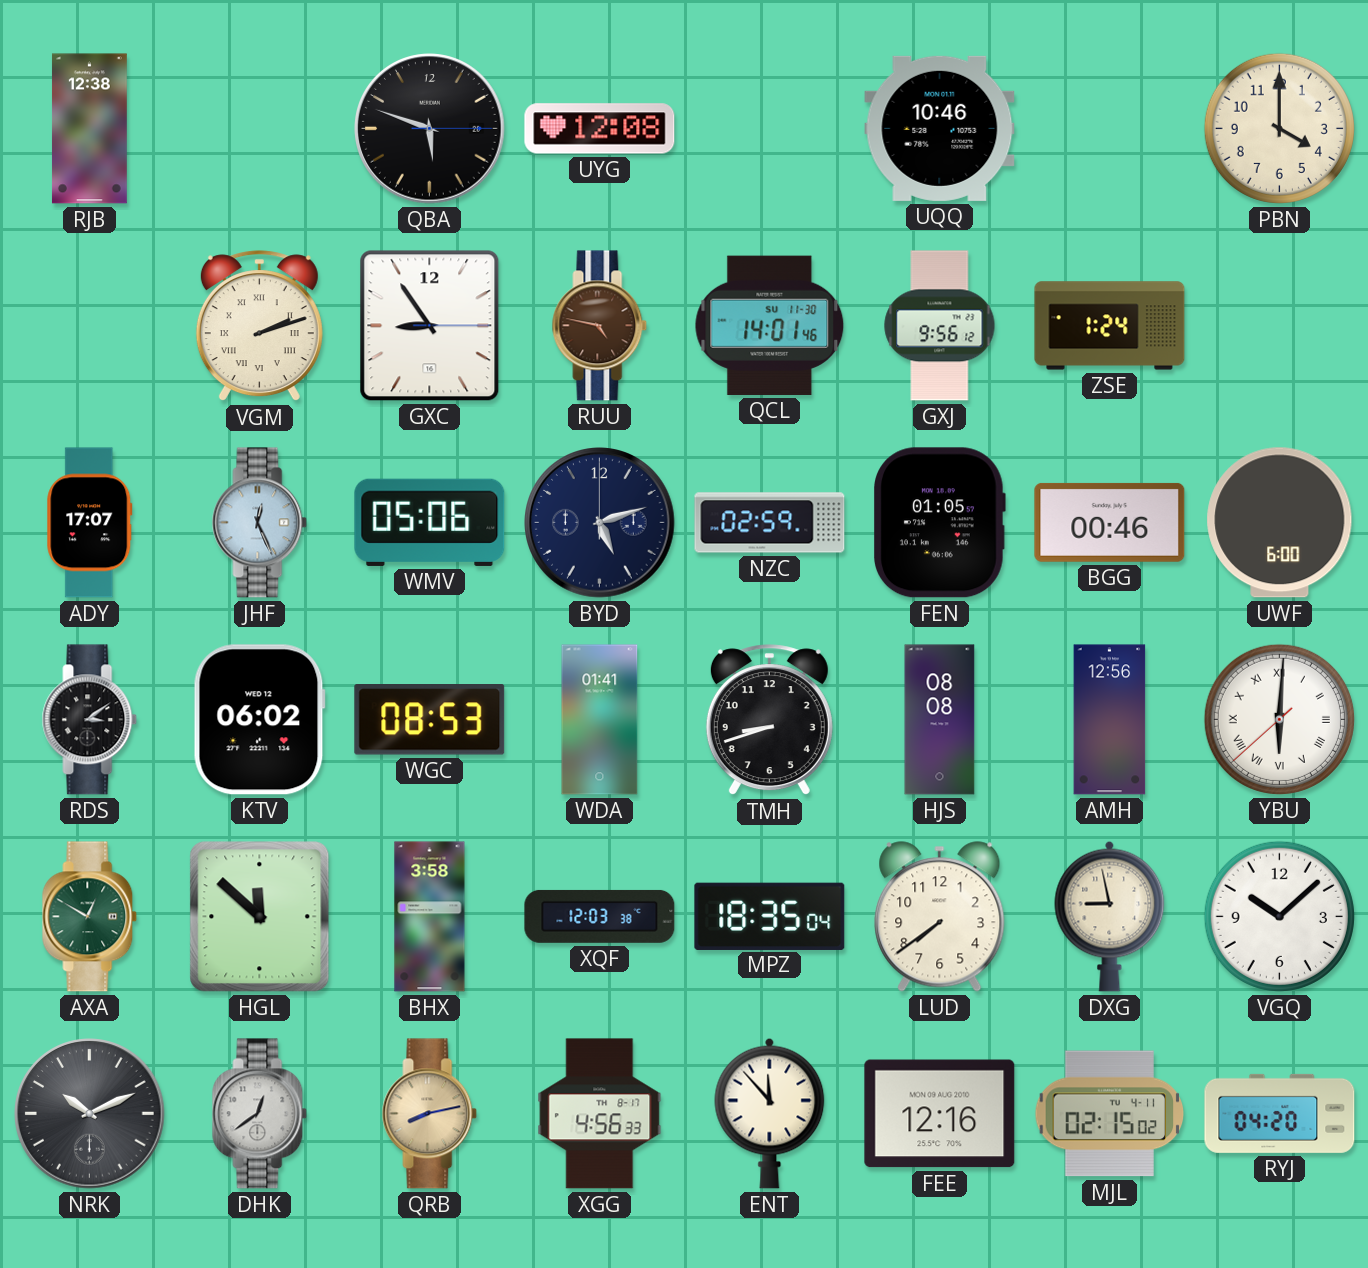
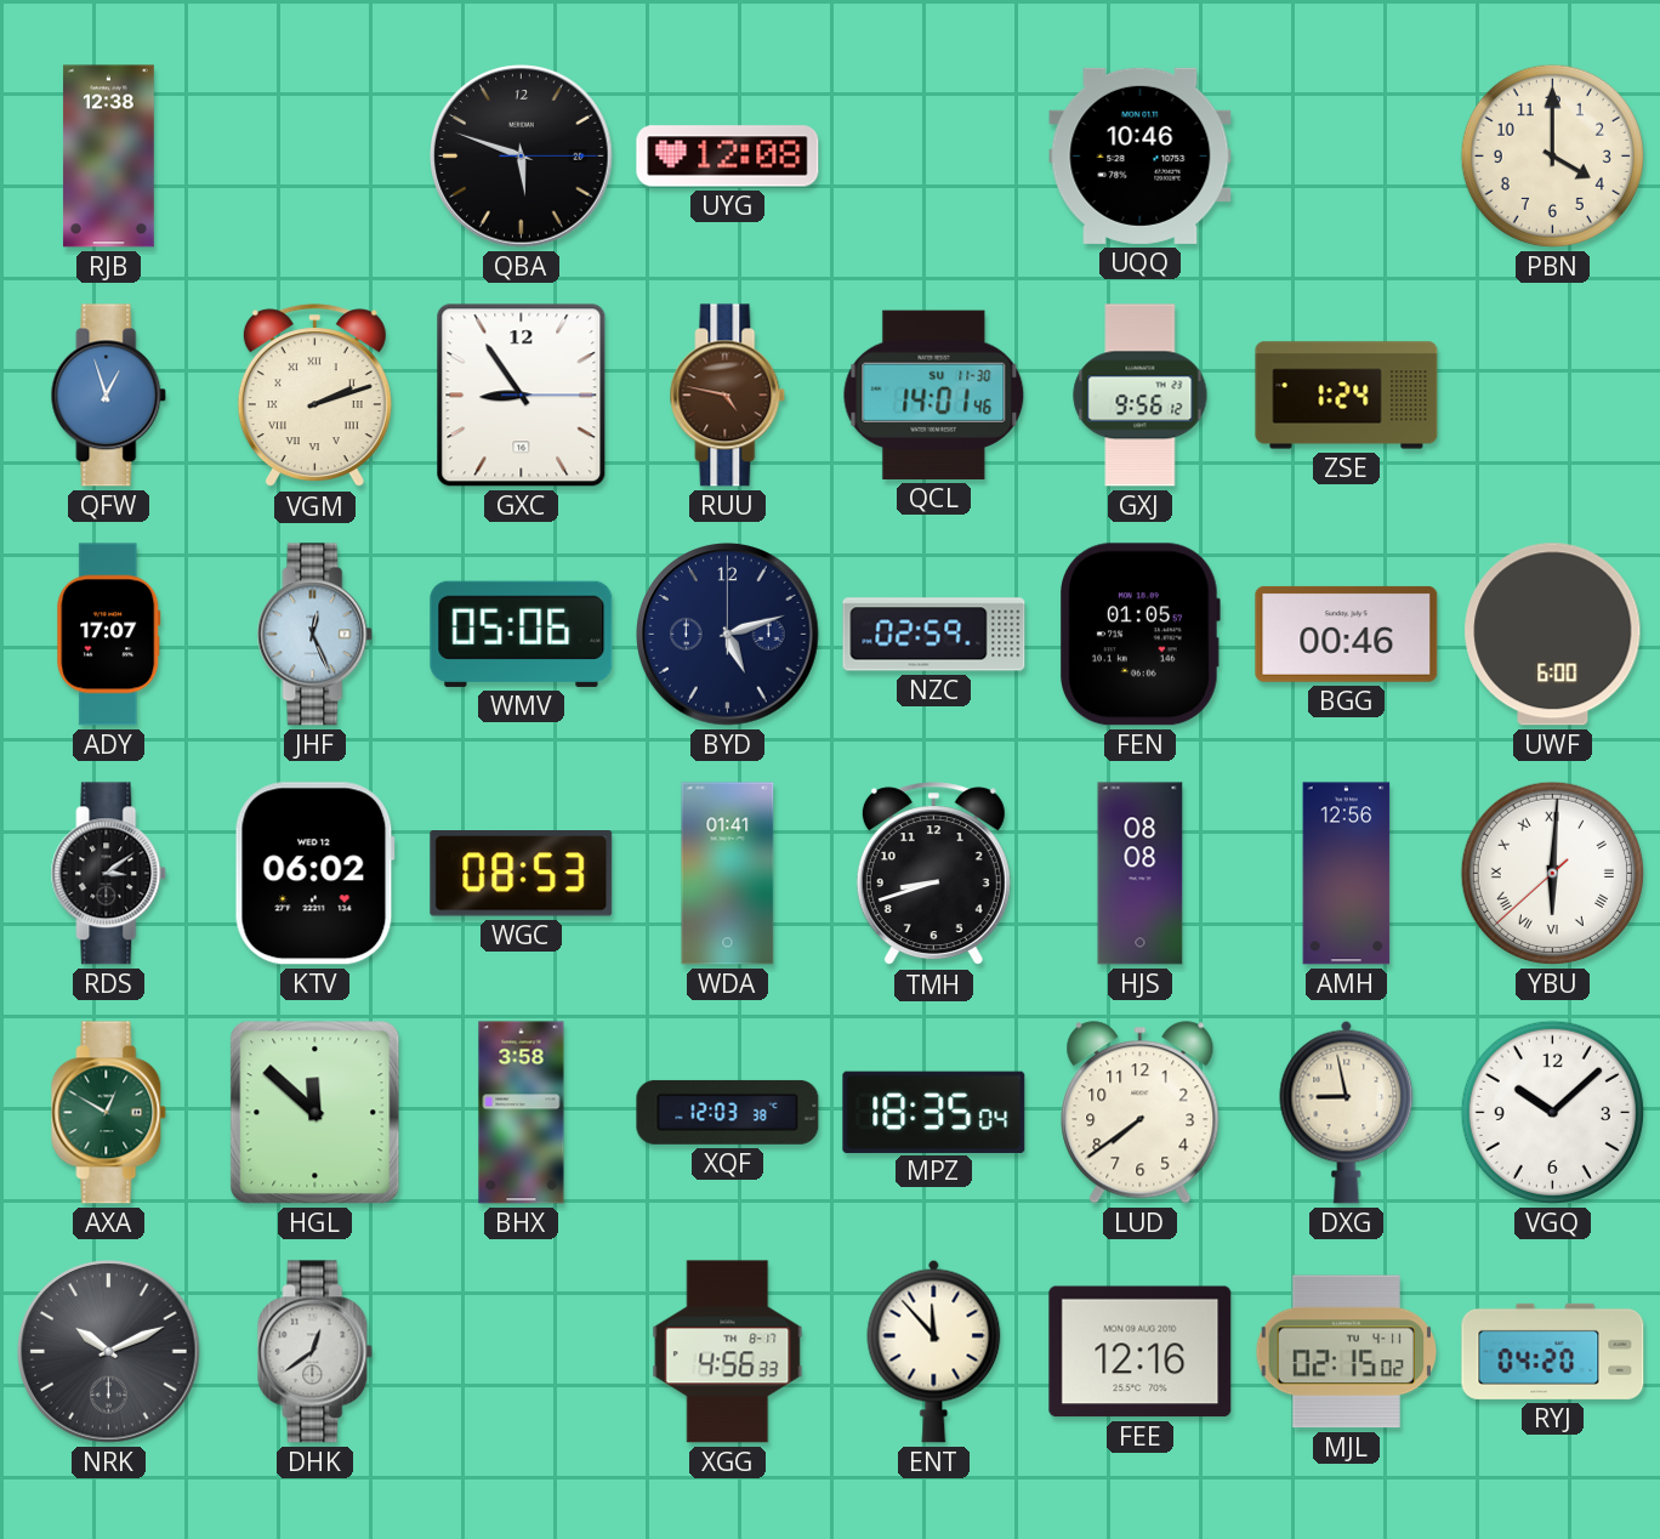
QFW: none -> 12:57 (109, 396)
QRB: 8:13 -> none (430, 1114)
